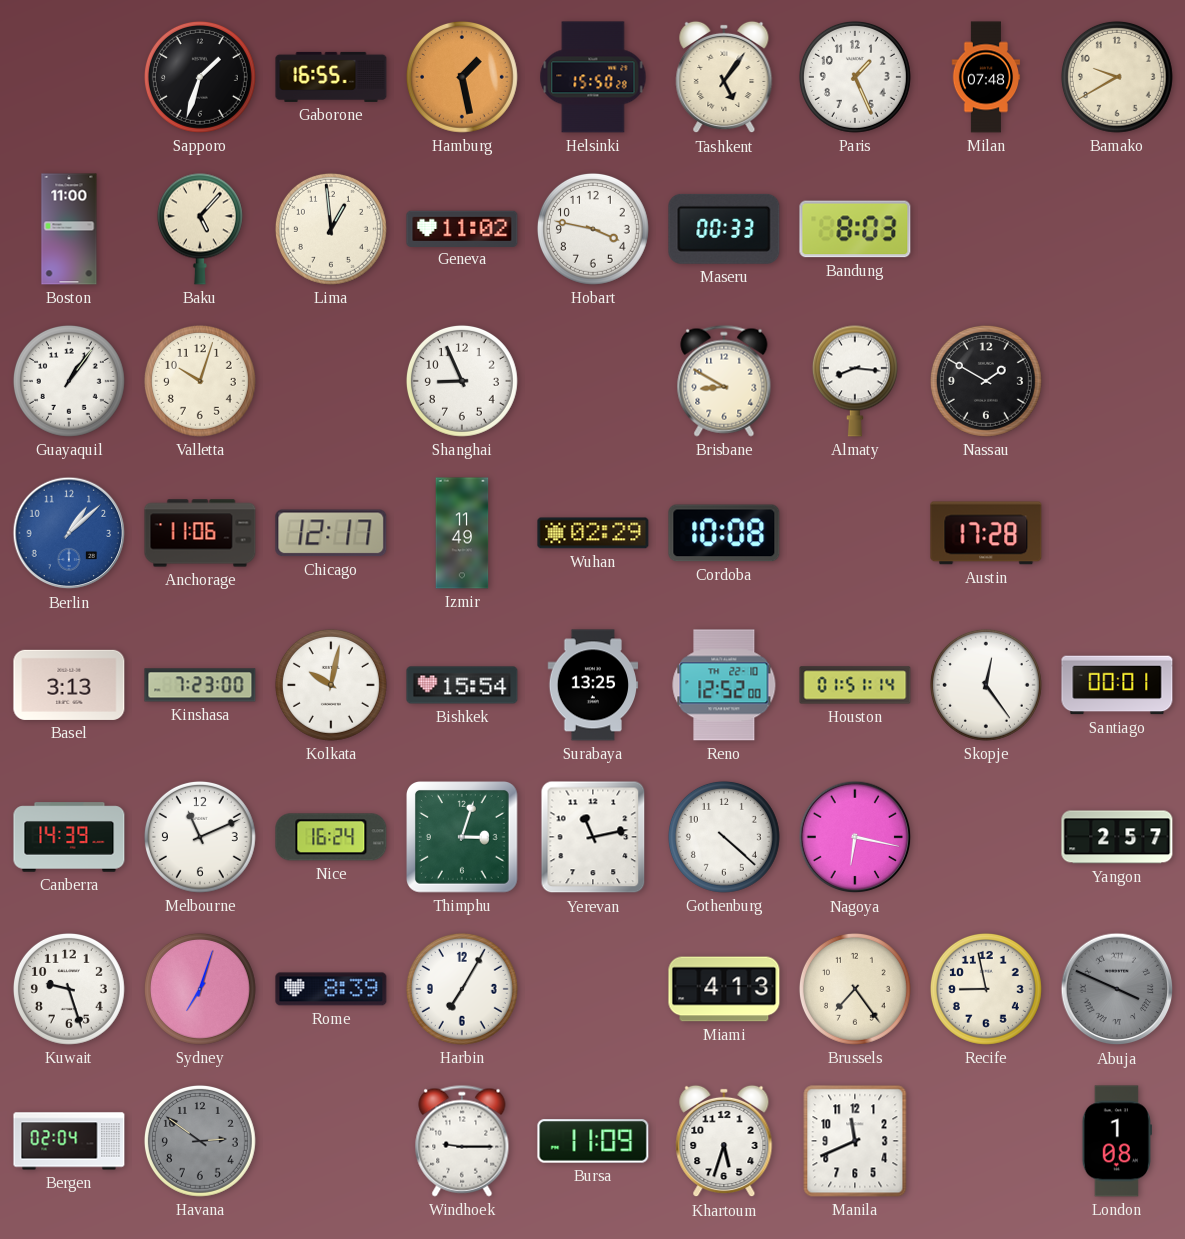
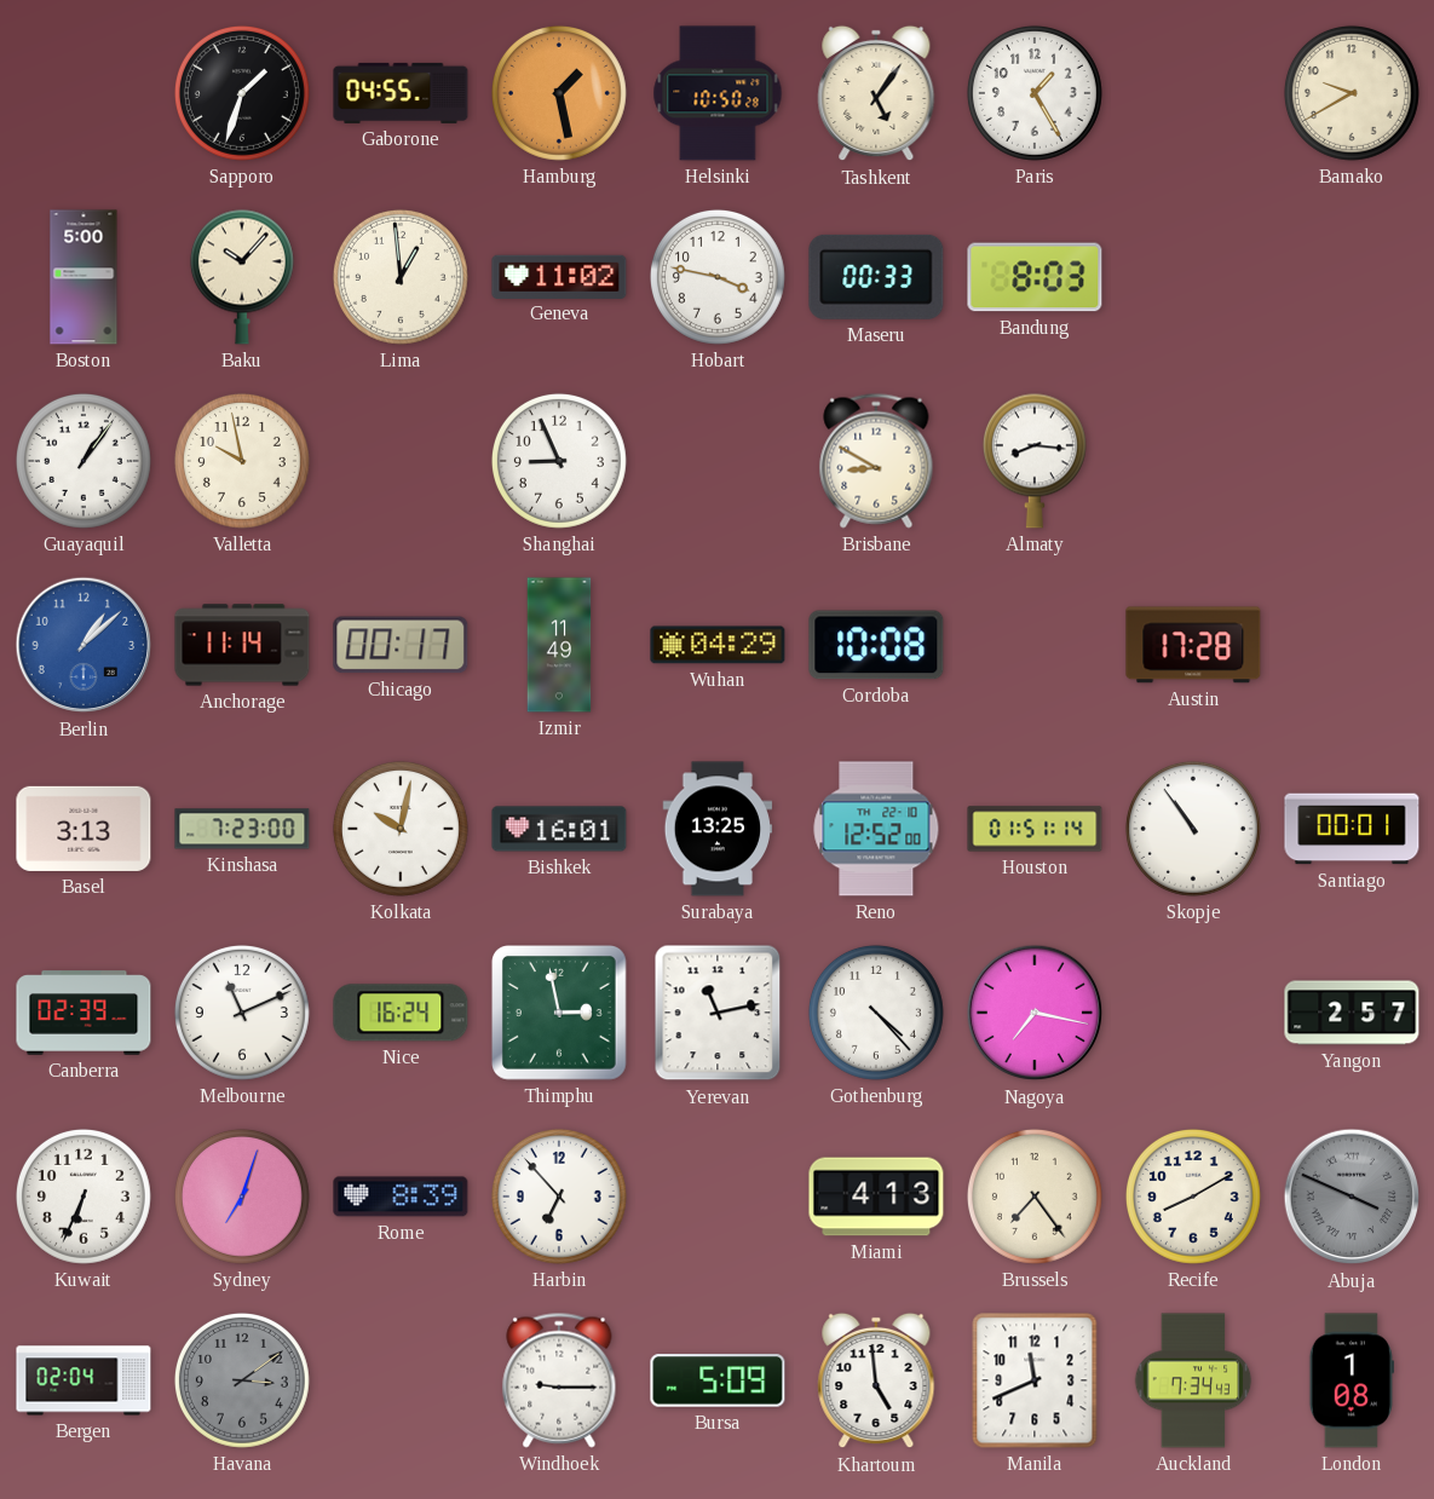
Gaborone: 16:55 -> 04:55 (401, 93)
Helsinki: 15:50 -> 10:50 (718, 93)
Paris: 1:26 -> 1:25 (1035, 93)
Milan: 07:48 -> none (986, 77)
Boston: 11:00 -> 5:00 (83, 277)
Baku: 5:07 -> 10:07 (242, 277)
Valletta: 10:03 -> 9:58 (242, 461)
Nassau: 1:50 -> none (986, 381)
Anchorage: 11:06 -> 11:14 (242, 645)
Chicago: 12:17 -> 00:17 (401, 645)
Wuhan: 02:29 -> 04:29 (718, 645)
Bishkek: 15:54 -> 16:01 (559, 829)
Skopje: 12:24 -> 10:54 (1193, 829)
Canberra: 14:39 -> 02:39 (83, 1013)
Thimphu: 3:03 -> 2:58 (560, 1014)
Gothenburg: 4:22 -> 4:23 (876, 1013)
Nagoya: 6:17 -> 7:17 (1035, 1013)
Kuwait: 9:27 -> 6:34 (83, 1197)
Harbin: 7:05 -> 6:53 (559, 1197)
Recife: 8:58 -> 8:10 (1193, 1197)
Havana: 2:51 -> 3:09 (242, 1380)
Bursa: 11:09 -> 5:09 (718, 1380)
Khartoum: 5:33 -> 4:59 (876, 1380)
Auckland: none -> 7:34 (1193, 1380)
